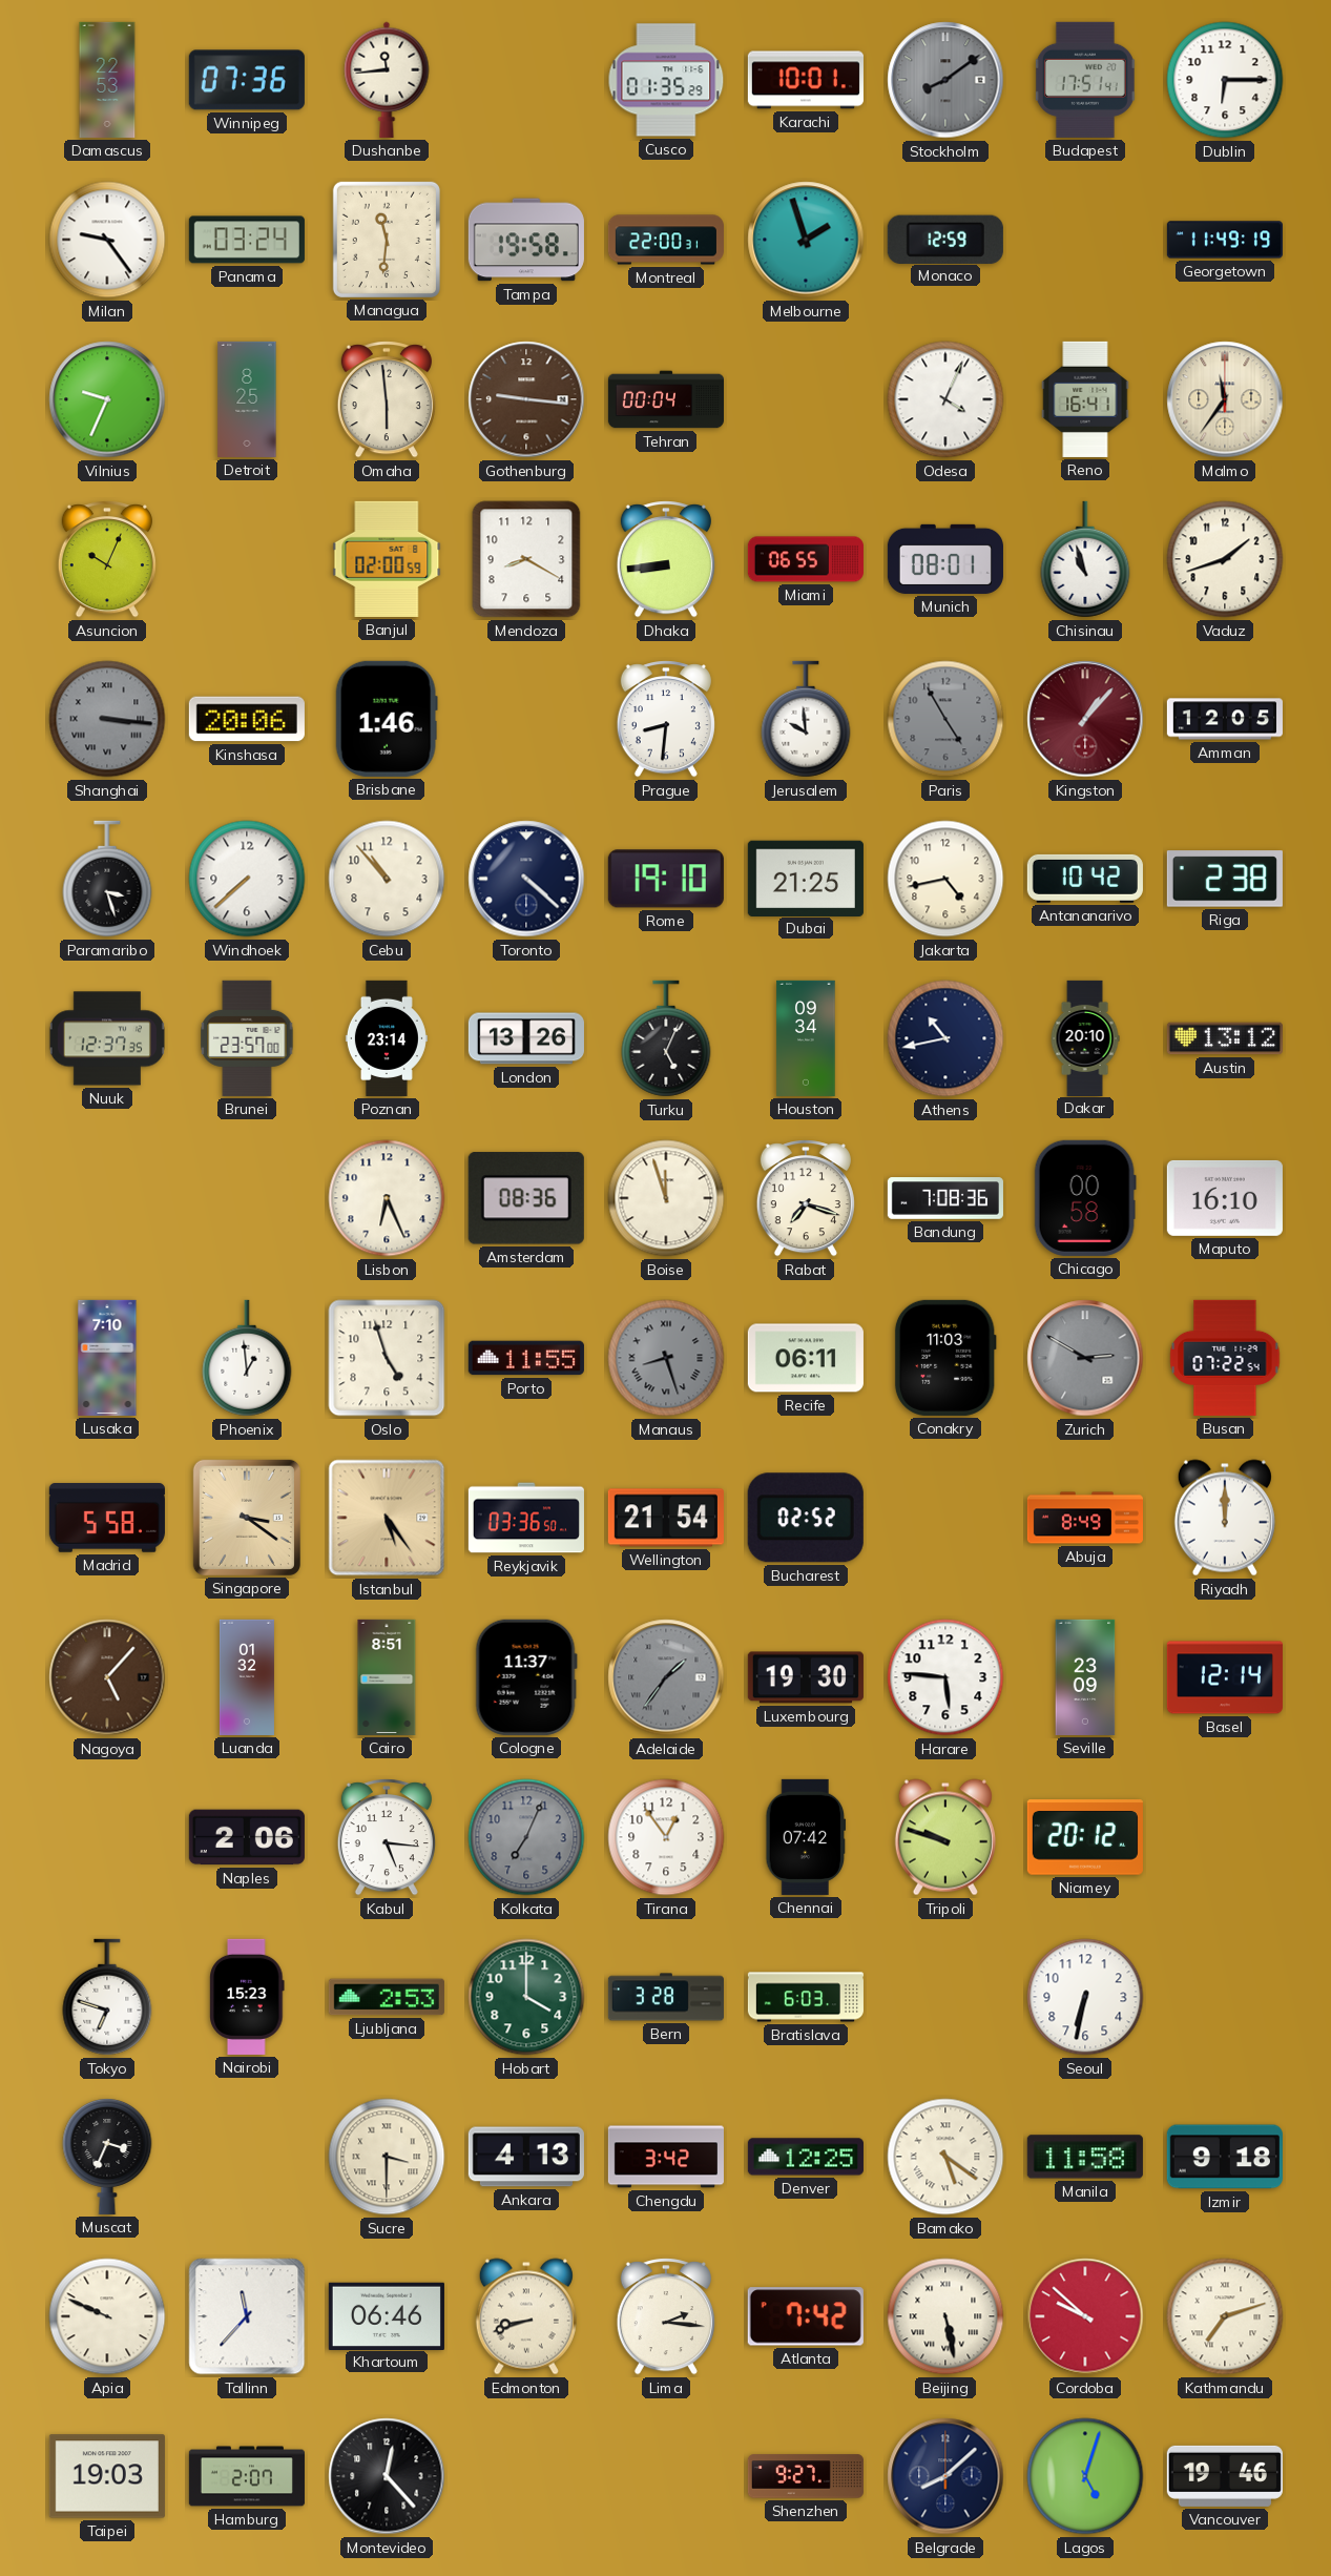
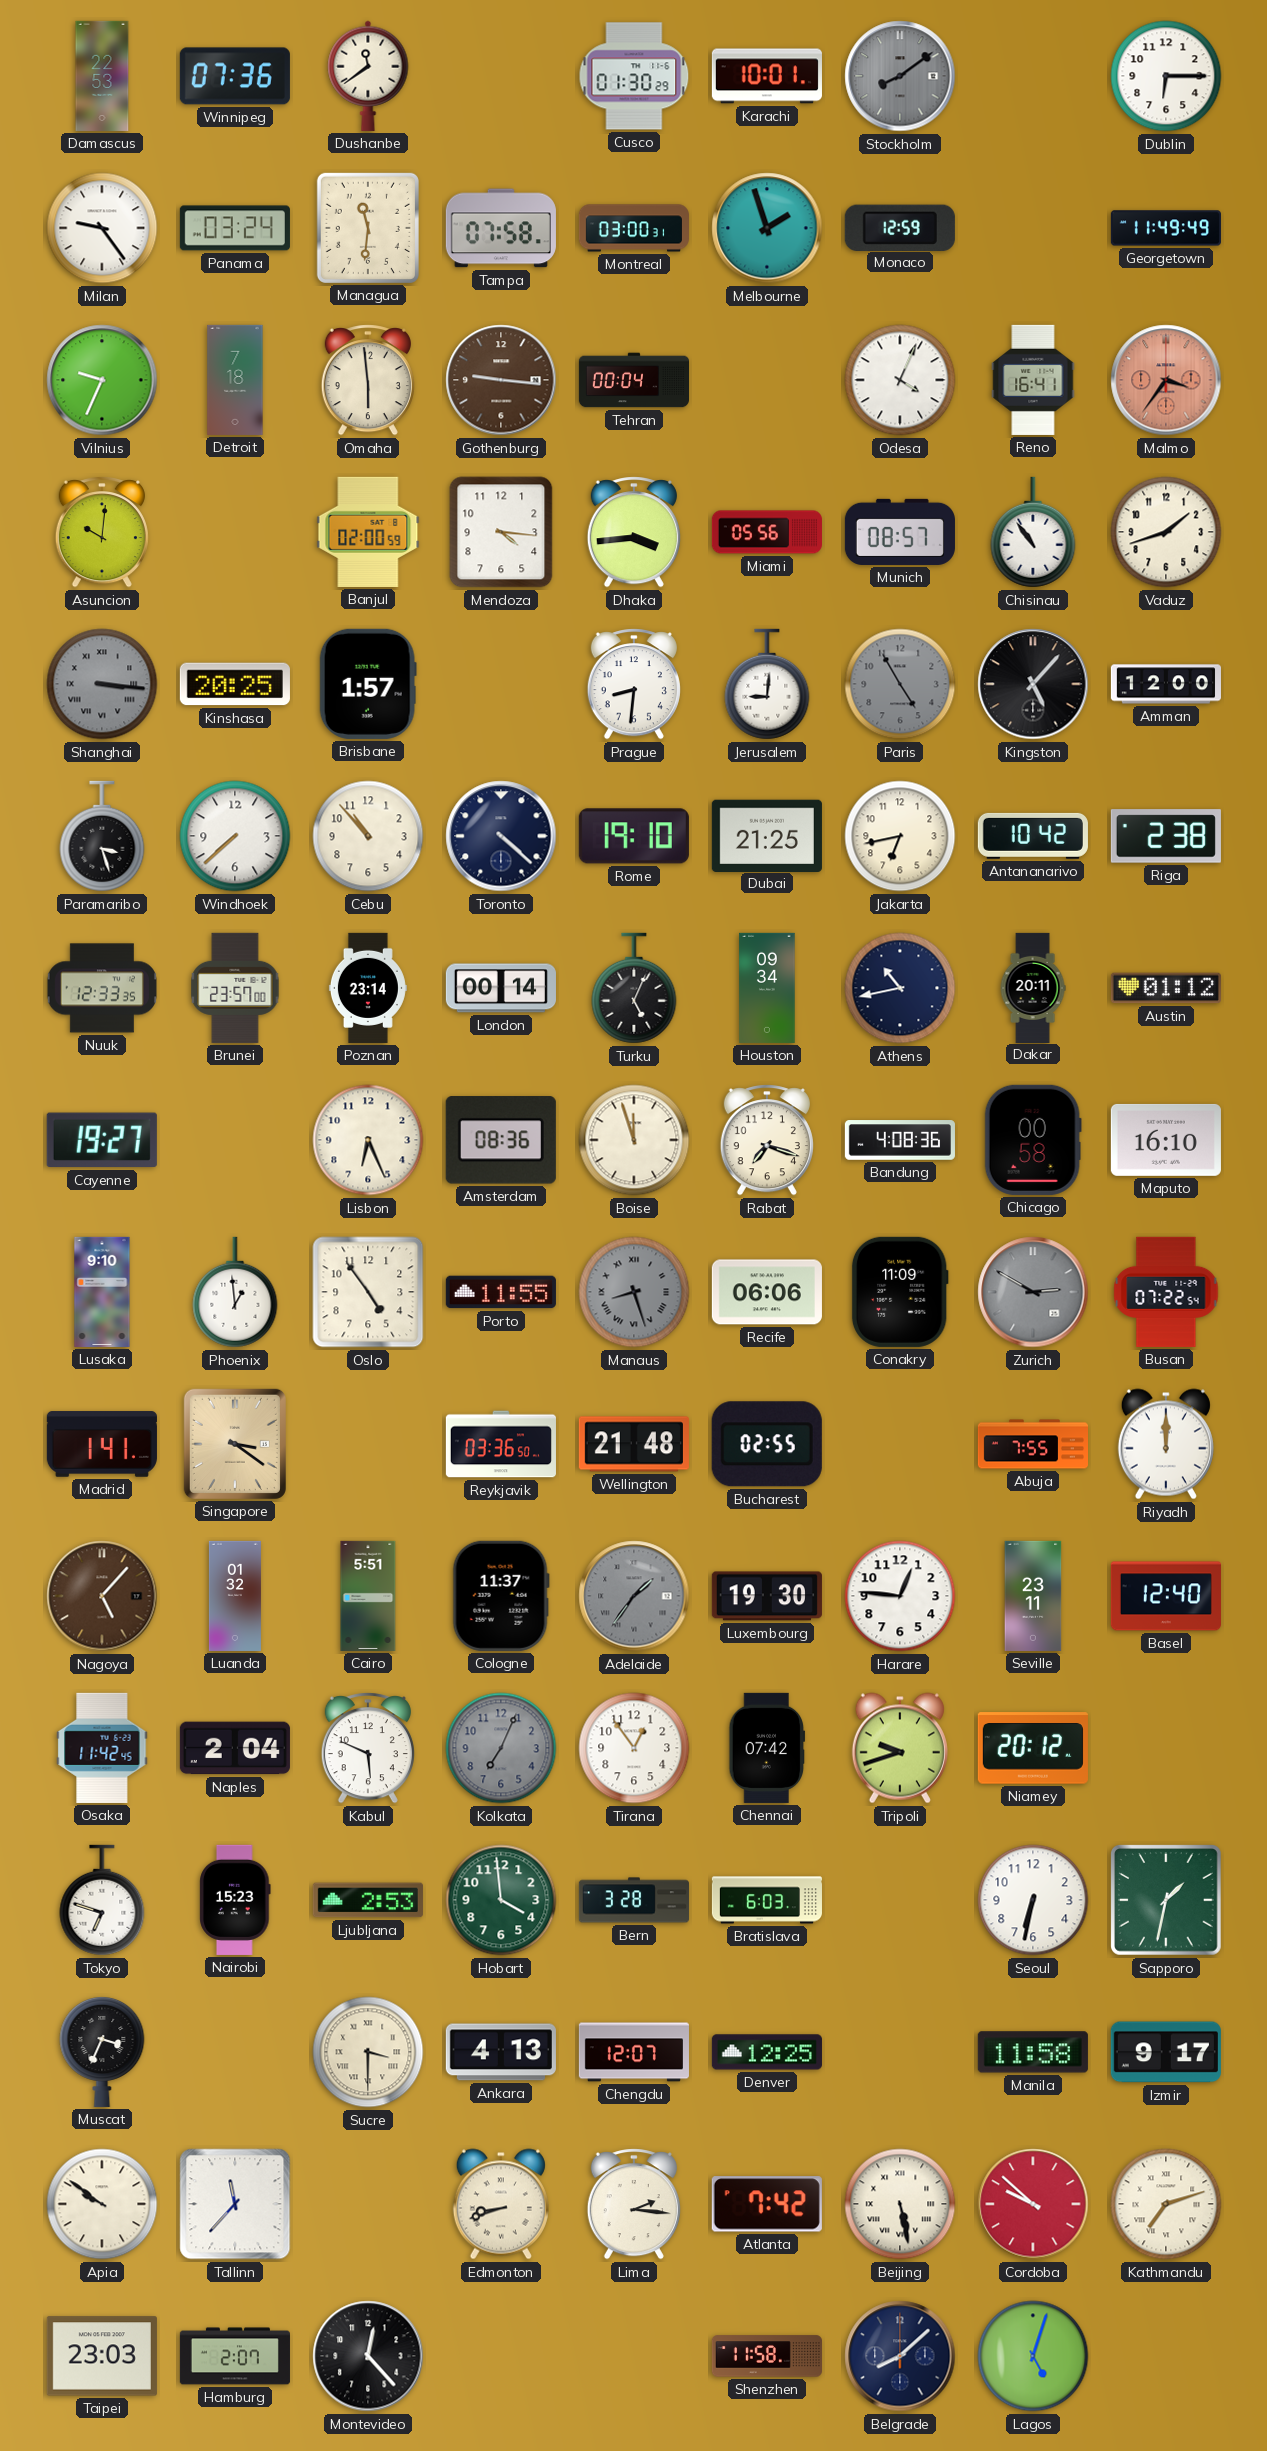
Dushanbe: 11:44 -> 11:39 (368, 76)
Cusco: 01:35 -> 01:30 (634, 76)
Budapest: 17:51 -> none (1085, 80)
Tampa: 19:58 -> 07:58 (501, 228)
Montreal: 22:00 -> 03:00 (634, 228)
Georgetown: 11:49:19 -> 11:49:49 (1166, 228)
Detroit: 8:25 -> 7:18 (235, 380)
Malmo: 11:36 -> 3:36 (1166, 380)
Malmo dial: cream -> salmon (1166, 380)
Asuncion: 10:04 -> 10:01 (102, 532)
Mendoza: 8:20 -> 4:16 (501, 532)
Dhaka: 8:44 -> 3:44 (634, 532)
Miami: 06:55 -> 05:56 (767, 532)
Munich: 08:01 -> 08:57 (900, 532)
Chisinau: 10:57 -> 10:54 (1033, 532)
Kinshasa: 20:06 -> 20:25 (235, 684)
Brisbane: 1:46 -> 1:57 (368, 684)
Jerusalem: 9:59 -> 9:01 (767, 684)
Kingston: 1:07 -> 5:07 (1033, 684)
Kingston dial: burgundy -> black (1033, 684)
Amman: 12:05 -> 12:00 (1166, 684)
Jakarta: 4:43 -> 6:43 (900, 836)
Nuuk: 12:37 -> 12:33 (102, 988)
London: 13:26 -> 00:14 (501, 988)
Dakar: 20:10 -> 20:11 (1033, 987)
Austin: 13:12 -> 01:12 (1166, 988)
Cayenne: none -> 19:27 (102, 1140)
Bandung: 7:08 -> 4:08 (900, 1140)
Lusaka: 7:10 -> 9:10 (102, 1292)
Oslo: 4:57 -> 4:54 (368, 1292)
Recife: 06:11 -> 06:06 (767, 1292)
Conakry: 11:03 -> 11:09 (900, 1292)
Madrid: 5:58 -> 1:41 (102, 1444)
Istanbul: 5:24 -> none (387, 1518)
Wellington: 21:54 -> 21:48 (634, 1444)
Bucharest: 02:52 -> 02:55 (767, 1444)
Abuja: 8:49 -> 7:55 (1032, 1444)
Cairo: 8:51 -> 5:51 (368, 1596)
Harare: 5:46 -> 12:46 (900, 1596)
Seville: 23:09 -> 23:11 (1033, 1596)
Basel: 12:14 -> 12:40 (1166, 1596)
Osaka: none -> 11:42 (102, 1748)
Naples: 2:06 -> 2:04 (235, 1748)
Kabul: 5:16 -> 5:49 (368, 1748)
Tripoli: 9:48 -> 9:42 (900, 1748)
Hobart: 4:00 -> 3:59 (501, 1900)
Sapporo: none -> 1:32 (1167, 1901)
Chengdu: 3:42 -> 12:07 (634, 2052)
Bamako: 5:21 -> none (945, 2157)
Izmir: 9:18 -> 9:17 (1166, 2052)
Apia: 9:49 -> 9:51 (102, 2204)
Khartoum: 06:46 -> none (387, 2315)
Taipei: 19:03 -> 23:03 (102, 2356)
Shenzhen: 9:27 -> 11:58 (767, 2356)
Vancouver: 19:46 -> none (1225, 2476)
